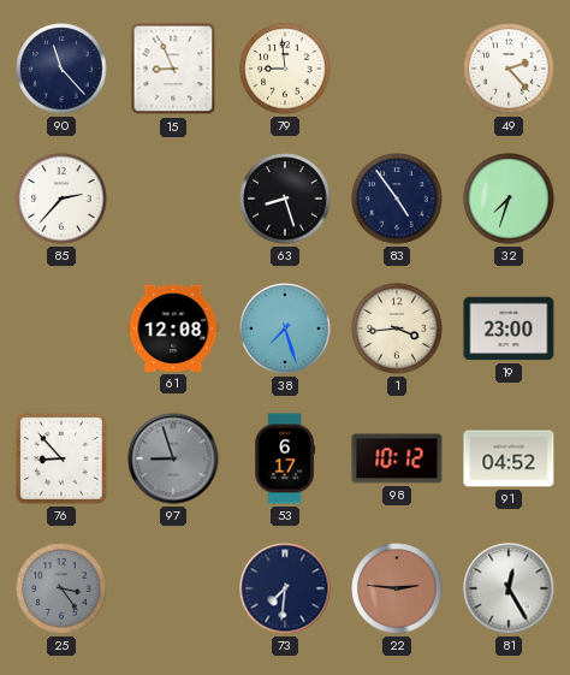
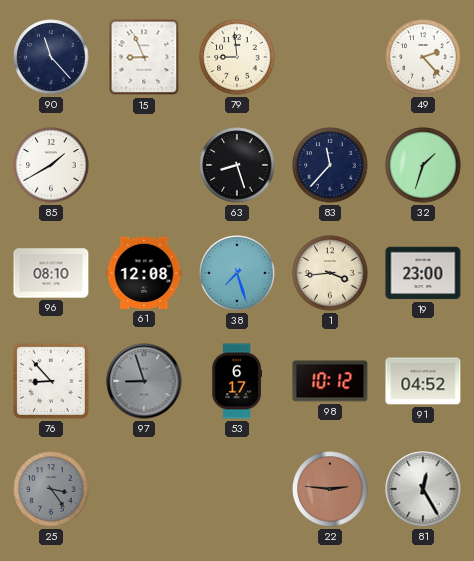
85: 2:37 -> 1:40 (51, 165)
83: 4:54 -> 11:37 (330, 165)
32: 7:33 -> 1:33 (423, 165)
96: none -> 08:10 (51, 273)
73: 7:31 -> none (285, 588)
